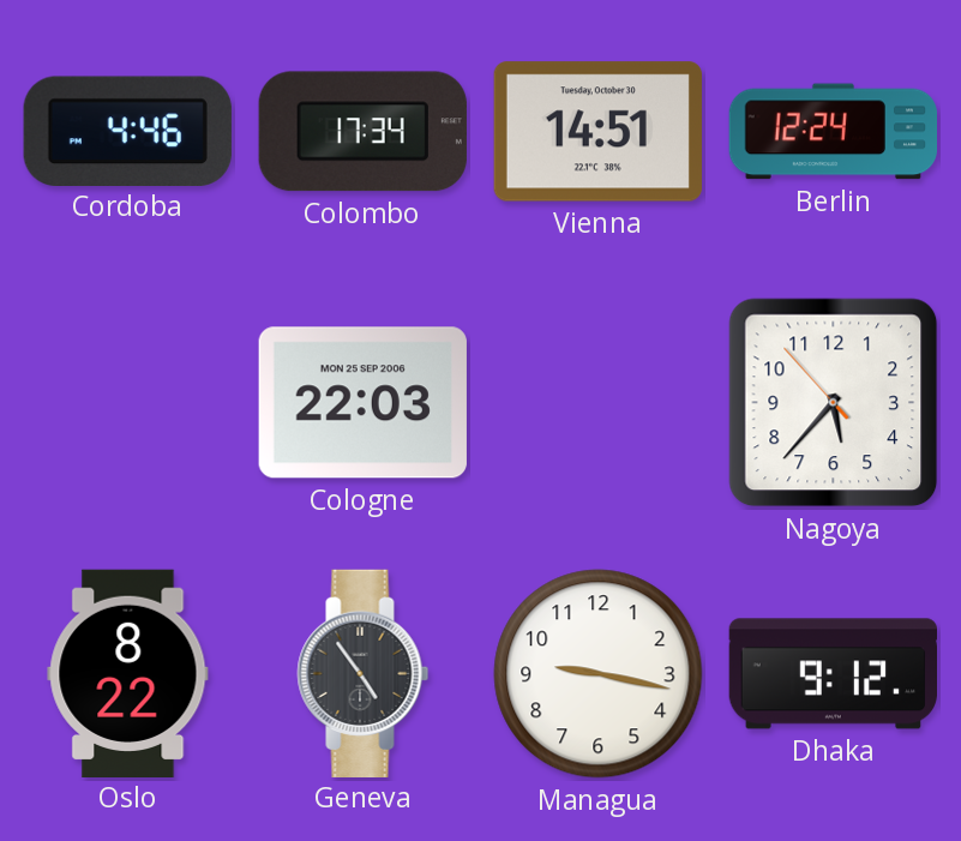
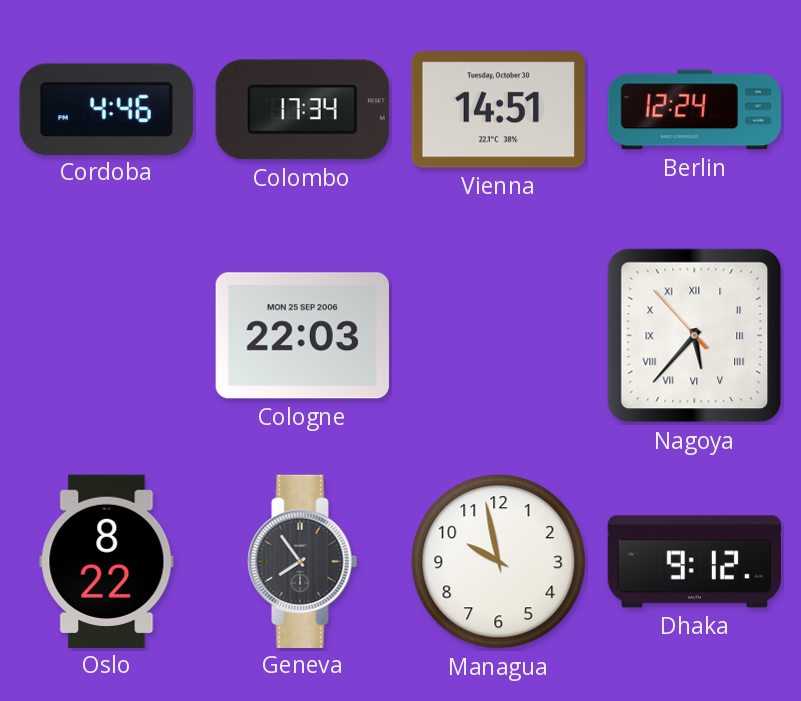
Nagoya numerals: Arabic -> Roman (695, 336)
Geneva: 4:54 -> 7:54 (303, 561)
Managua: 9:17 -> 9:58 (499, 562)
